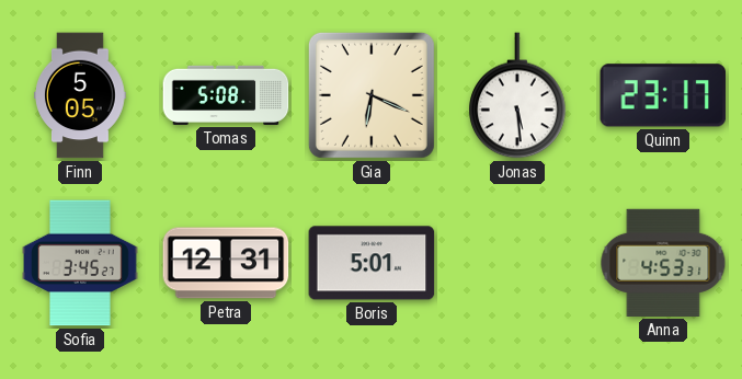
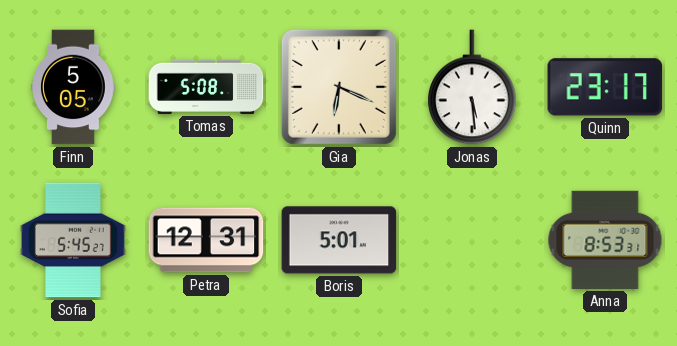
Sofia: 3:45 -> 5:45 (74, 240)
Anna: 4:53 -> 8:53 (605, 240)
